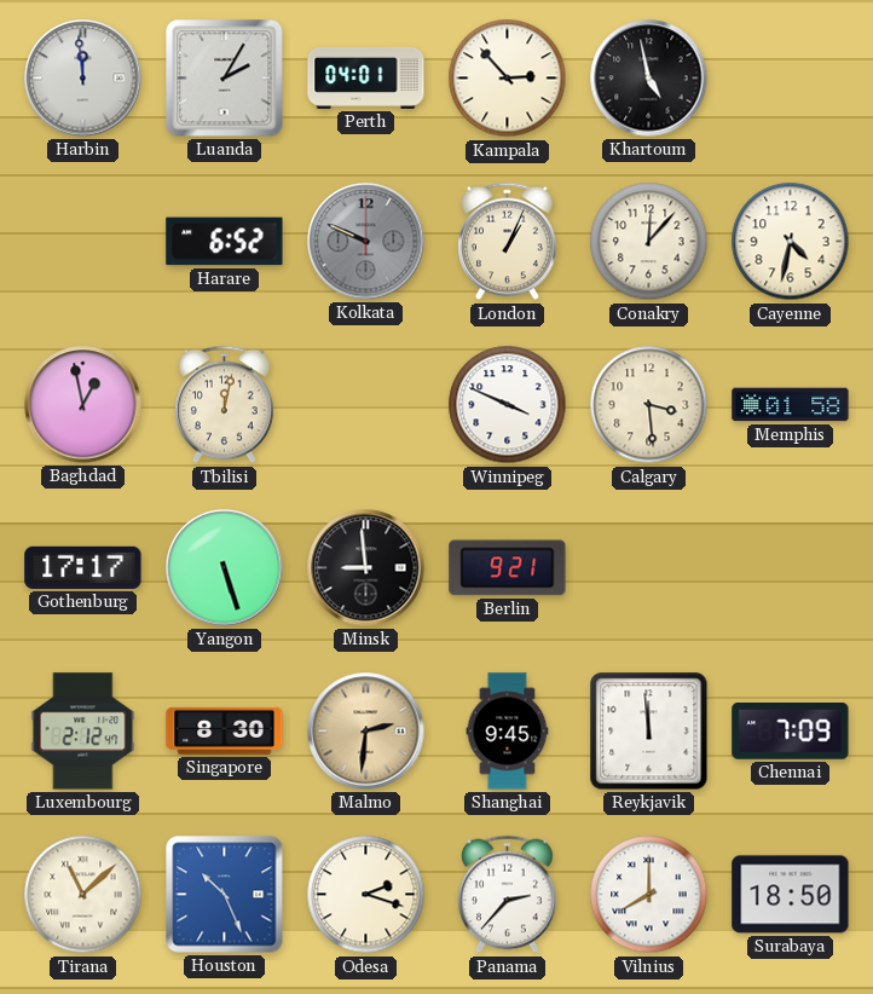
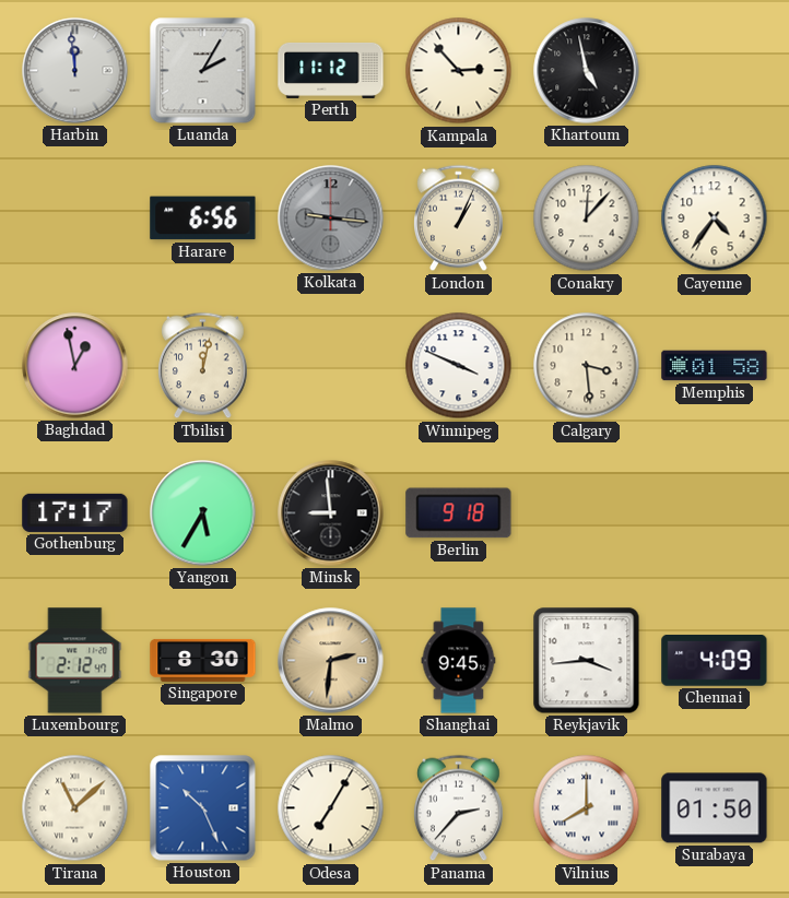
Perth: 04:01 -> 11:12 (331, 70)
Harare: 6:52 -> 6:56 (203, 218)
Kolkata: 9:49 -> 9:16 (331, 218)
Cayenne: 4:32 -> 4:36 (715, 218)
Yangon: 5:27 -> 5:35 (203, 513)
Berlin: 9:21 -> 9:18 (459, 513)
Reykjavik: 11:59 -> 3:44 (587, 661)
Chennai: 7:09 -> 4:09 (715, 661)
Odesa: 2:18 -> 7:05 (331, 808)
Surabaya: 18:50 -> 01:50 (715, 808)
